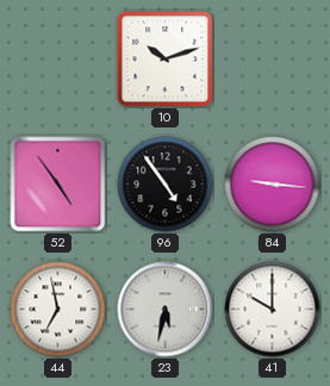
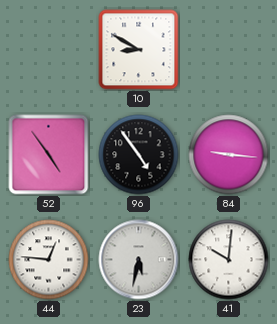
10: 10:12 -> 8:50 (139, 50)
44: 6:58 -> 12:46 (49, 260)
41: 10:00 -> 10:01 (229, 260)
